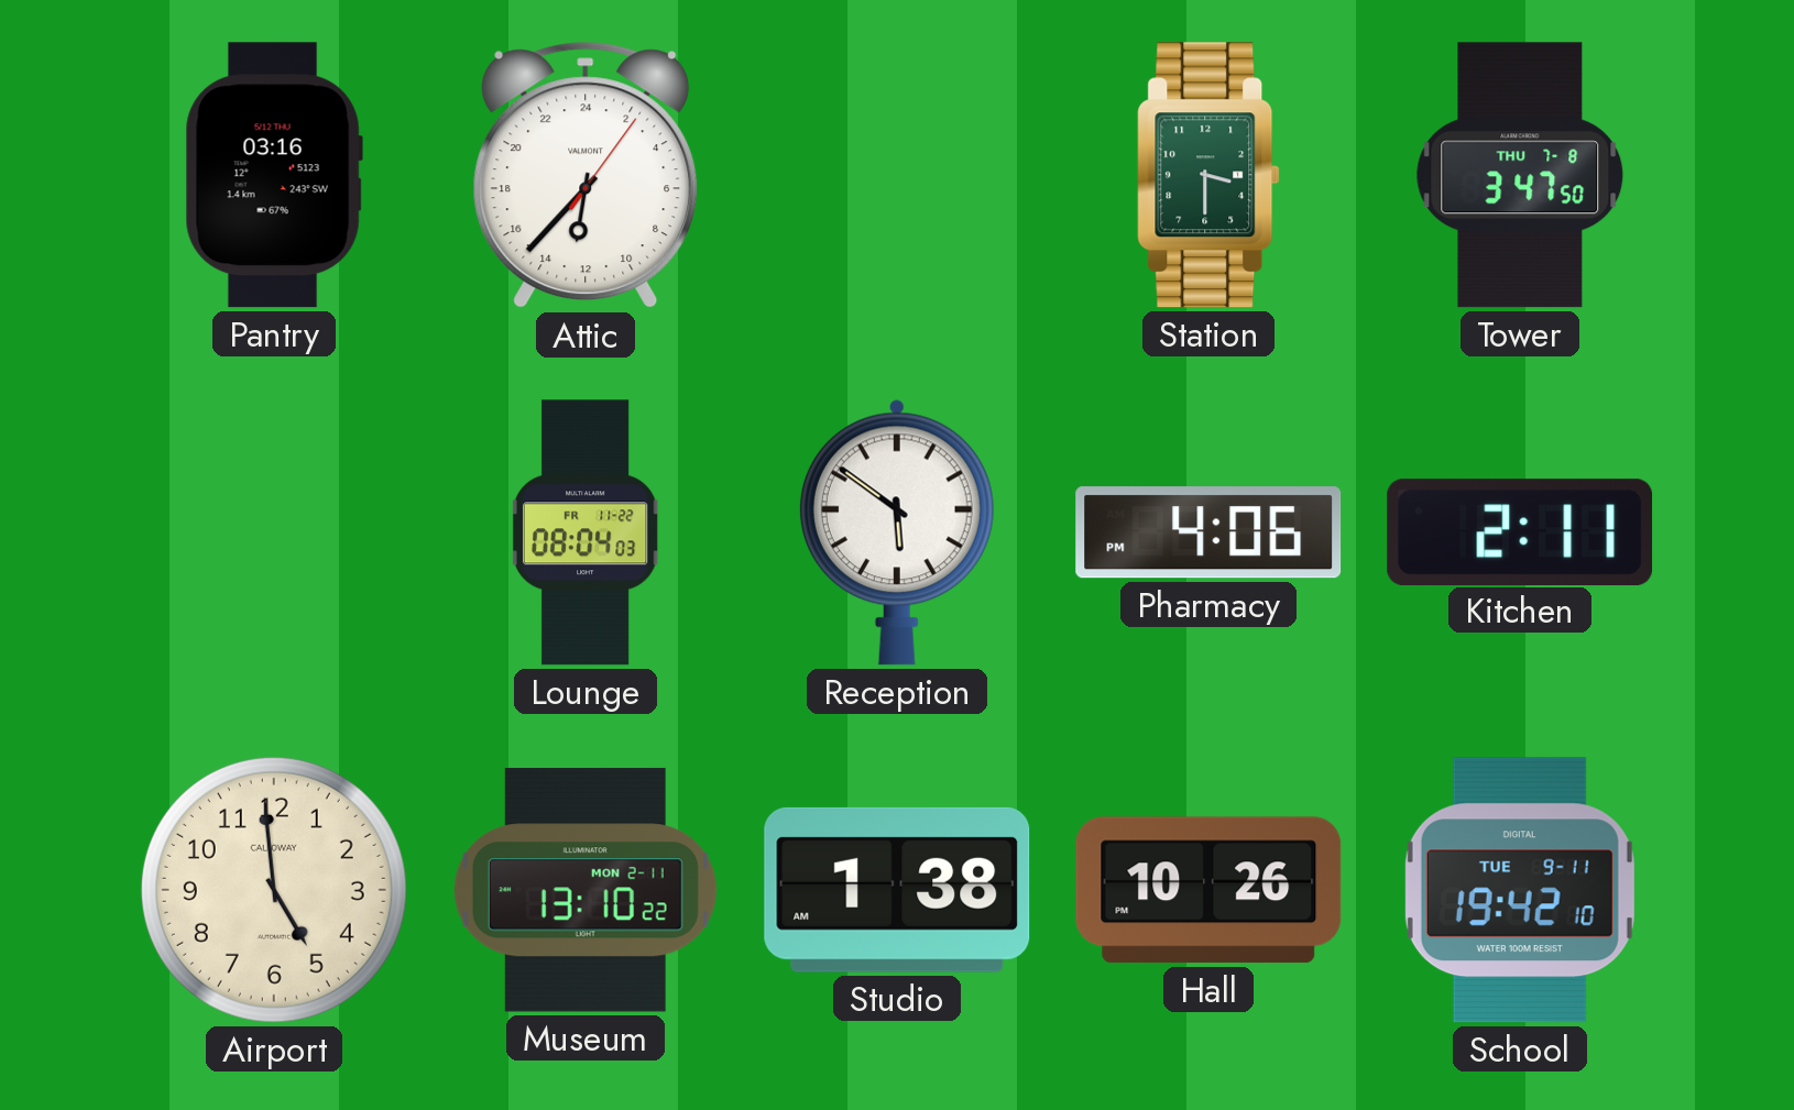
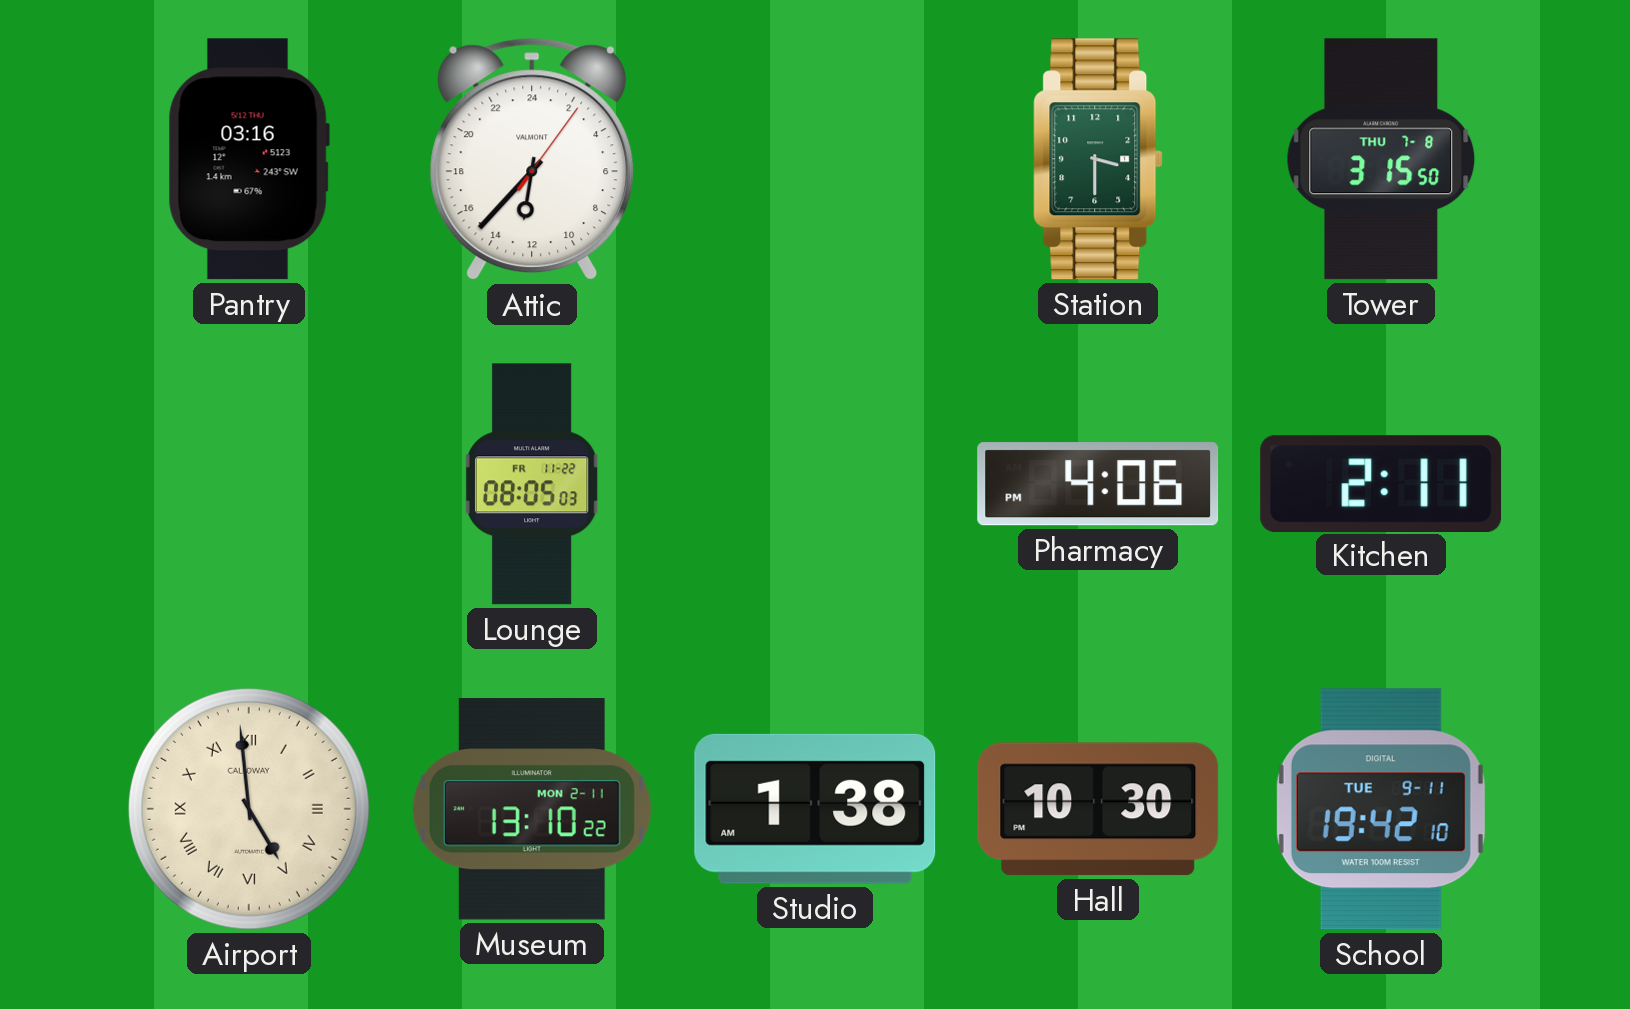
Tower: 3:47 -> 3:15 (1381, 159)
Lounge: 08:04 -> 08:05 (532, 484)
Reception: 5:51 -> none (897, 532)
Airport numerals: Arabic -> Roman (249, 809)
Hall: 10:26 -> 10:30 (1098, 809)
